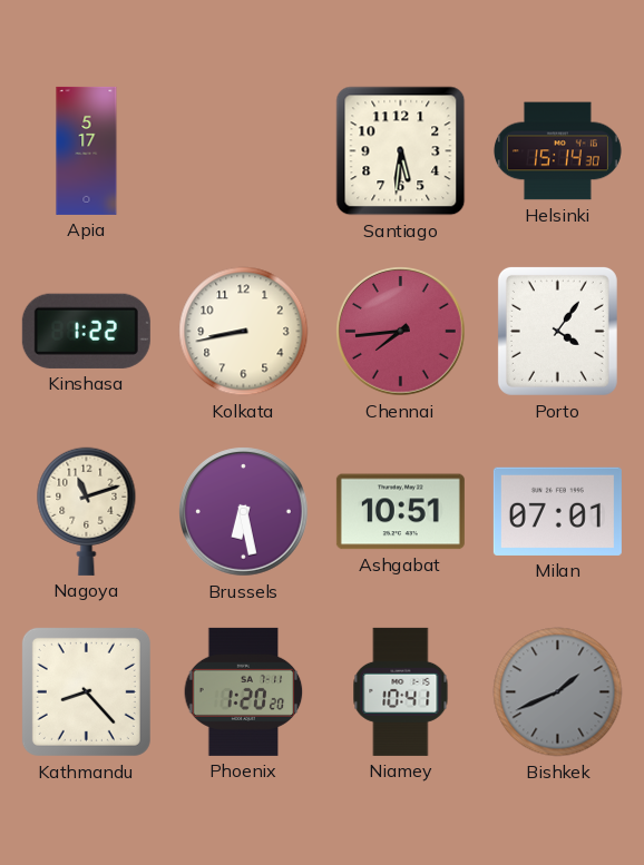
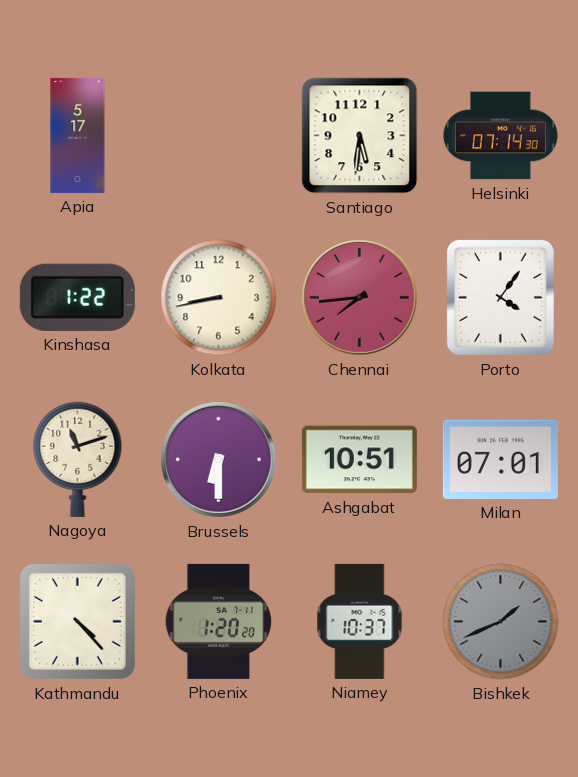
Helsinki: 15:14 -> 07:14 (500, 136)
Brussels: 6:28 -> 6:30 (219, 460)
Kathmandu: 8:23 -> 4:23 (77, 621)
Niamey: 10:41 -> 10:37 (360, 621)
